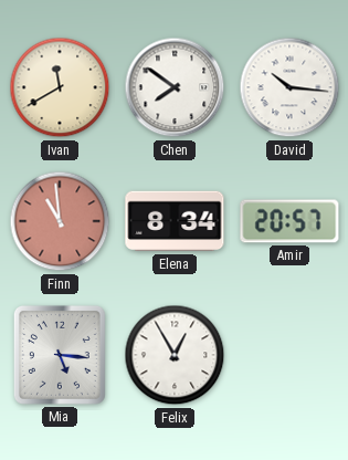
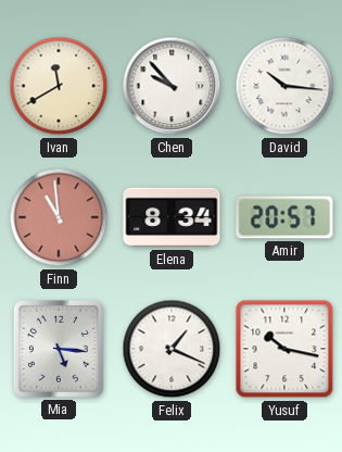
Chen: 7:51 -> 9:53 (172, 86)
Felix: 12:55 -> 1:19 (172, 349)
Yusuf: none -> 10:17 (284, 349)
